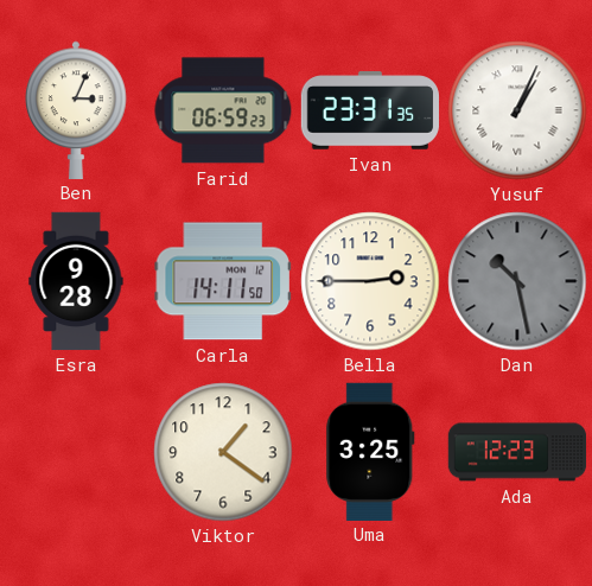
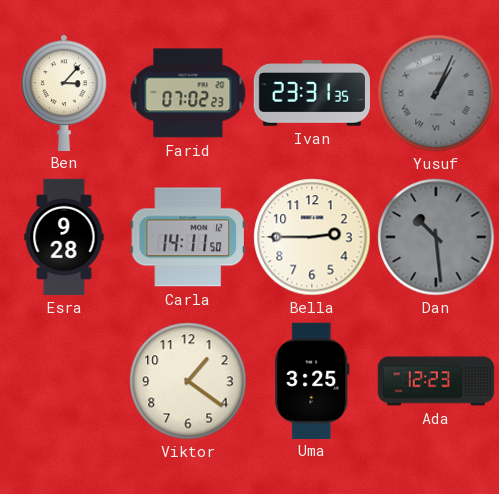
Ben: 3:04 -> 3:07 (64, 92)
Farid: 06:59 -> 07:02 (188, 93)
Yusuf dial: white -> grey (436, 93)
Dan: 10:28 -> 10:29 (436, 237)
